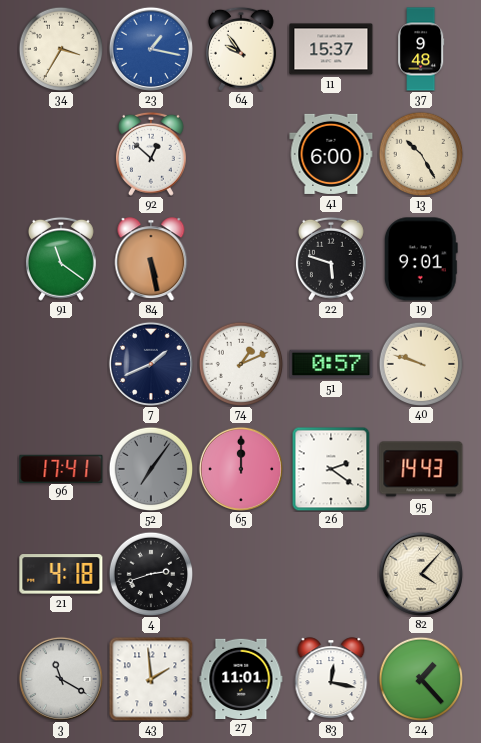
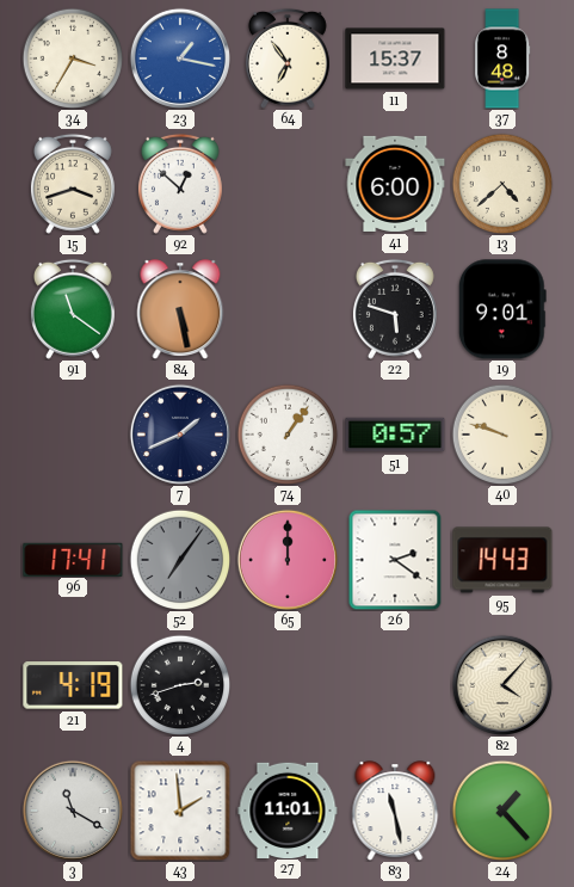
64: 9:54 -> 6:54 (288, 58)
37: 9:48 -> 8:48 (502, 58)
15: none -> 3:42 (73, 184)
13: 10:25 -> 4:38 (502, 184)
74: 1:11 -> 1:06 (288, 435)
21: 4:18 -> 4:19 (73, 685)
83: 12:17 -> 11:28 (395, 811)
